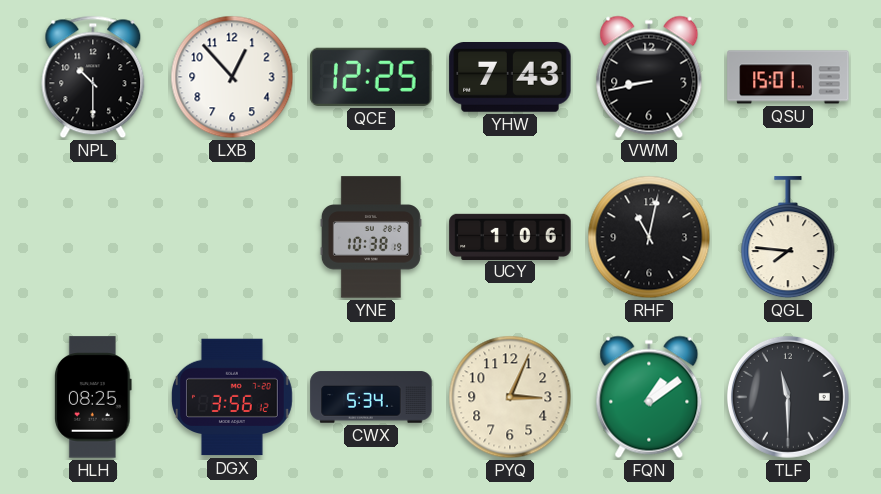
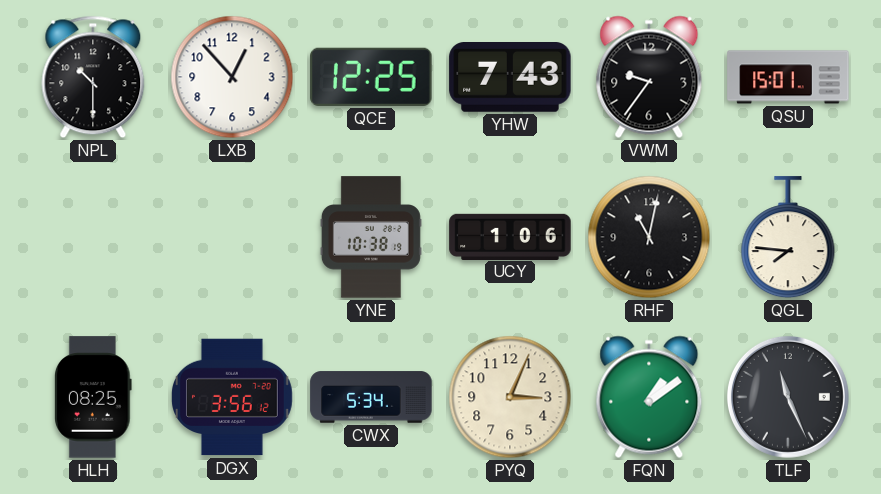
VWM: 8:43 -> 9:36 (649, 77)
TLF: 11:30 -> 11:26 (788, 397)
